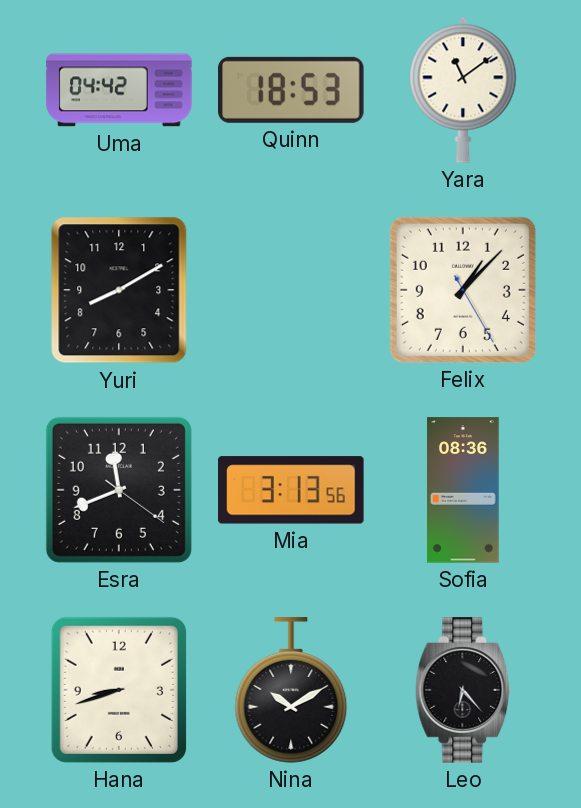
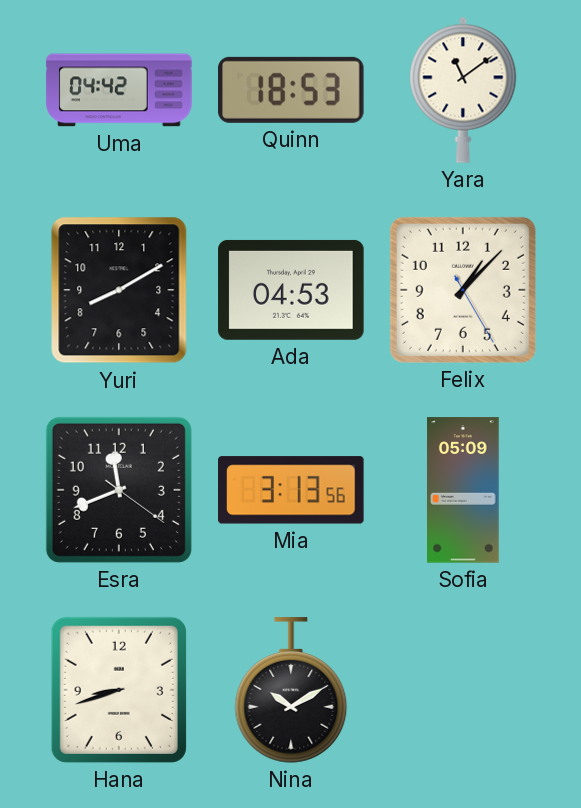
Ada: none -> 04:53 (291, 290)
Sofia: 08:36 -> 05:09 (463, 490)
Leo: 6:23 -> none (463, 690)
